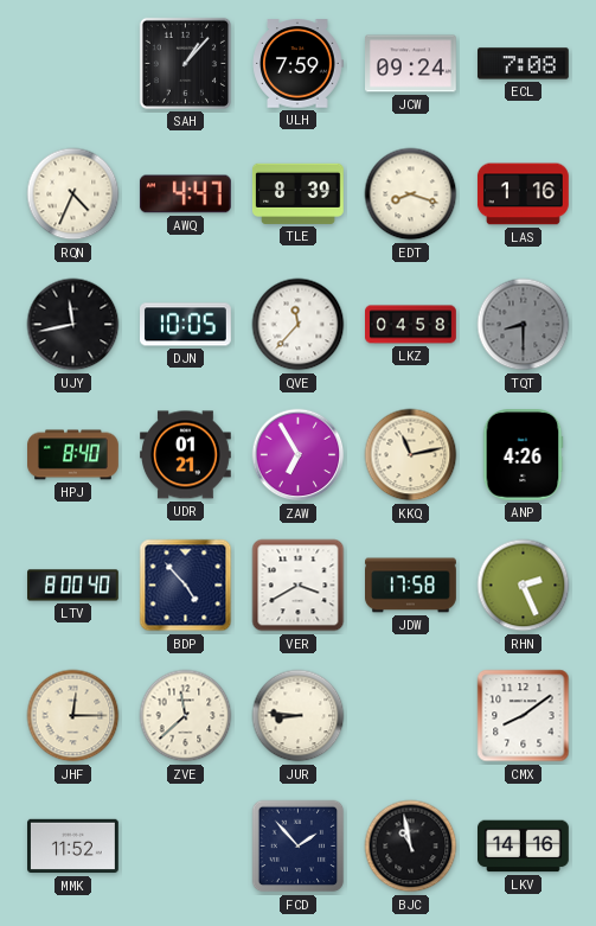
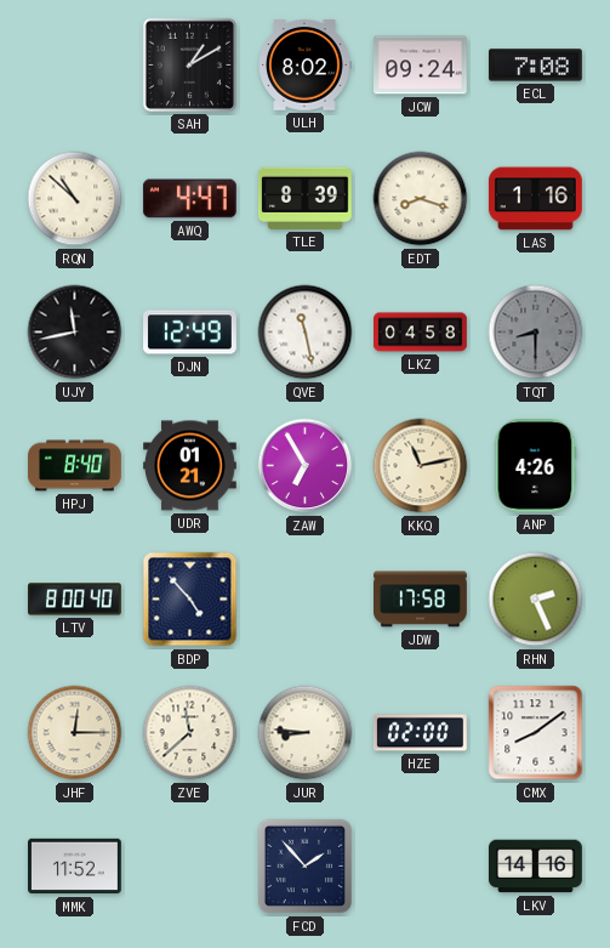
SAH: 1:07 -> 1:10 (189, 64)
ULH: 7:59 -> 8:02 (304, 66)
RQN: 4:34 -> 10:52 (75, 199)
DJN: 10:05 -> 12:49 (190, 333)
QVE: 11:37 -> 11:28 (306, 333)
VER: 3:40 -> none (299, 586)
HZE: none -> 02:00 (421, 733)
BJC: 10:58 -> none (411, 847)
